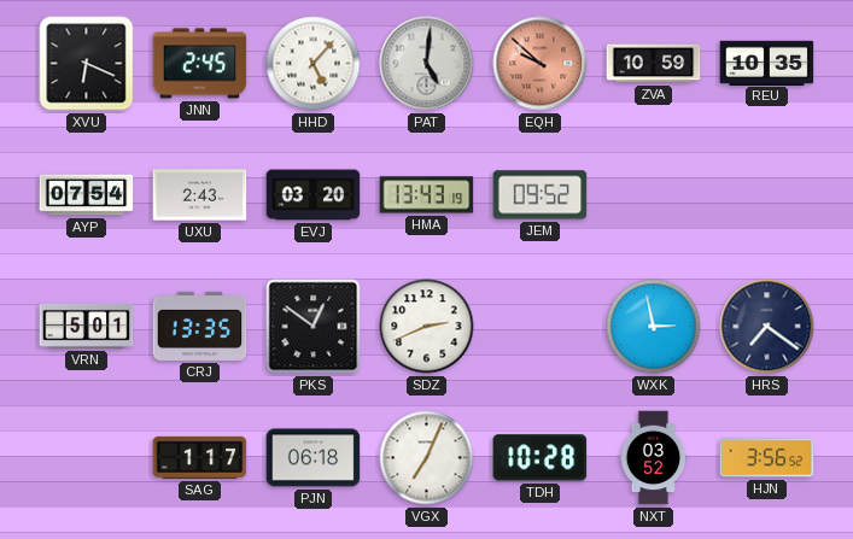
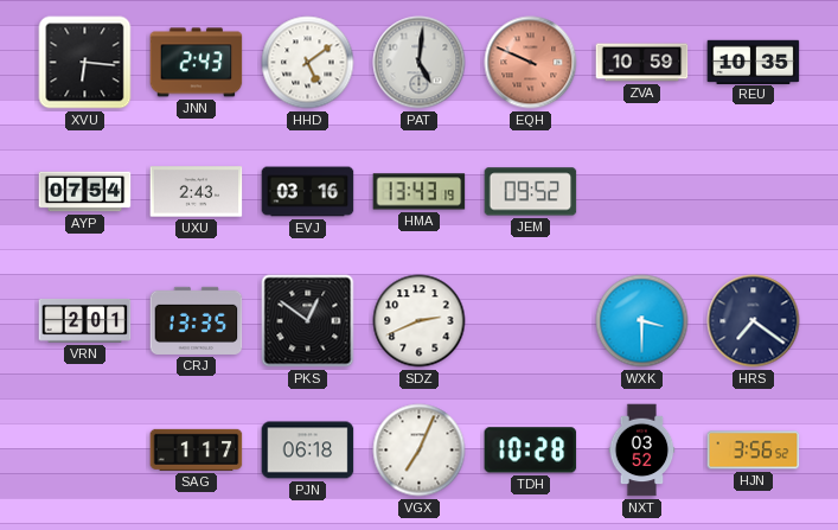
XVU: 6:19 -> 6:16 (85, 63)
JNN: 2:45 -> 2:43 (197, 63)
HHD: 5:07 -> 5:09 (308, 63)
EQH: 9:52 -> 9:49 (531, 63)
EVJ: 03:20 -> 03:16 (308, 192)
VRN: 5:01 -> 2:01 (85, 320)
WXK: 2:58 -> 3:30 (642, 321)
